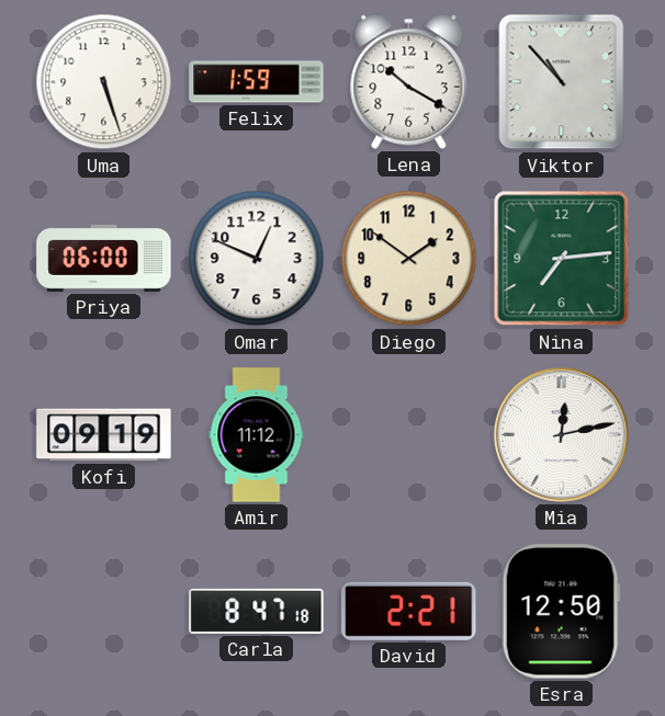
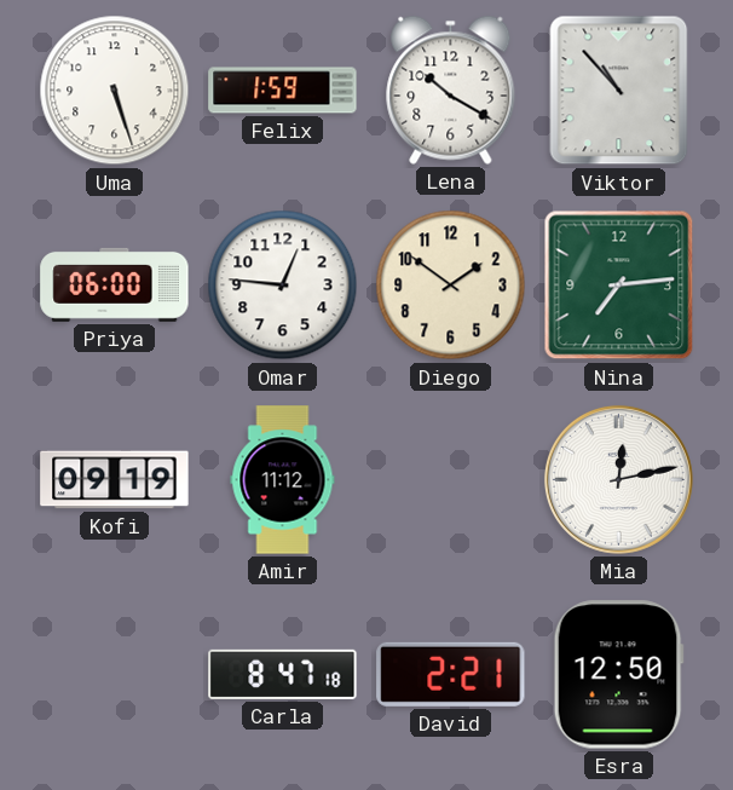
Omar: 12:49 -> 12:46 (283, 286)
